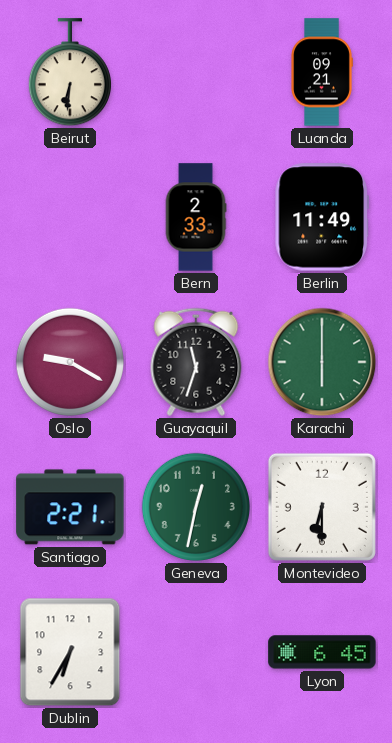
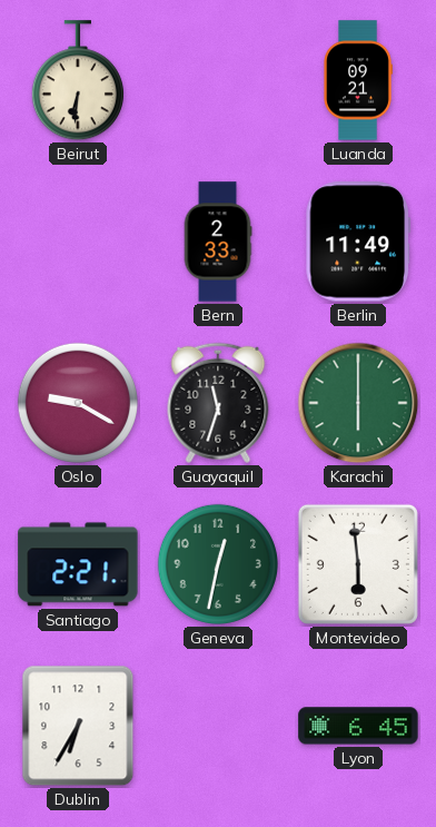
Montevideo: 6:30 -> 5:59 (358, 564)
